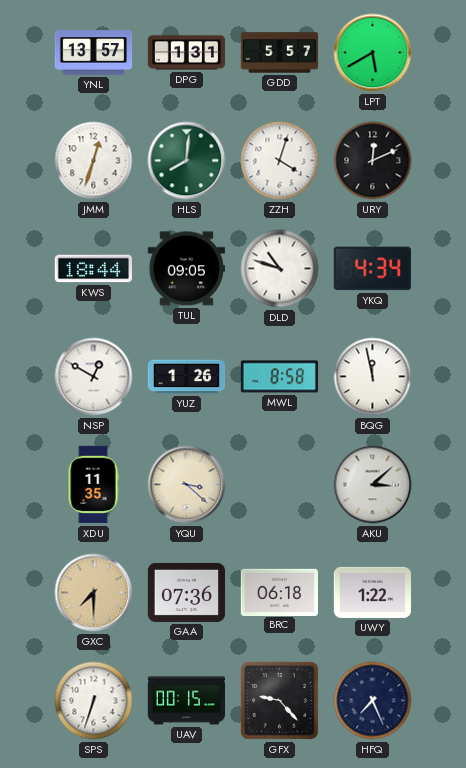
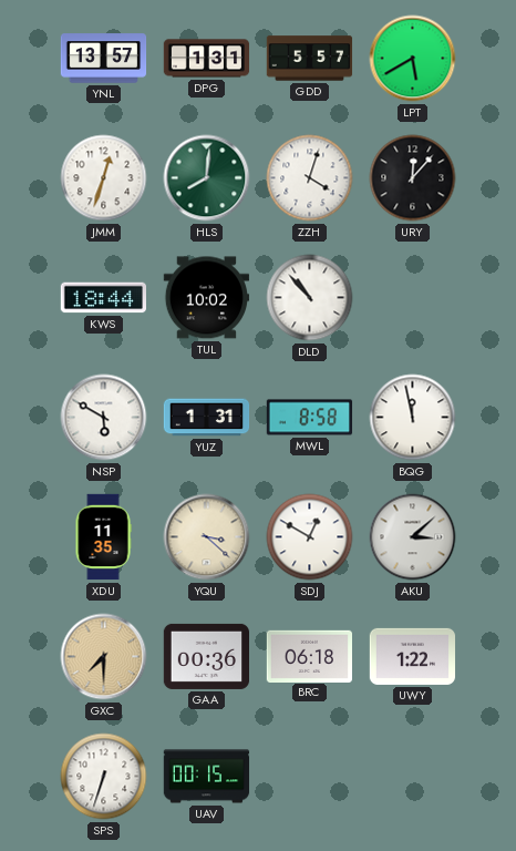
URY: 12:11 -> 12:07 (413, 178)
TUL: 09:05 -> 10:02 (206, 298)
DLD: 10:48 -> 10:53 (310, 298)
YKQ: 4:34 -> none (372, 269)
NSP: 12:50 -> 5:50 (104, 418)
YUZ: 1:26 -> 1:31 (207, 418)
SDJ: none -> 12:50 (310, 537)
GAA: 07:36 -> 00:36 (206, 656)
GFX: 9:23 -> none (279, 700)
HFQ: 7:26 -> none (373, 701)
